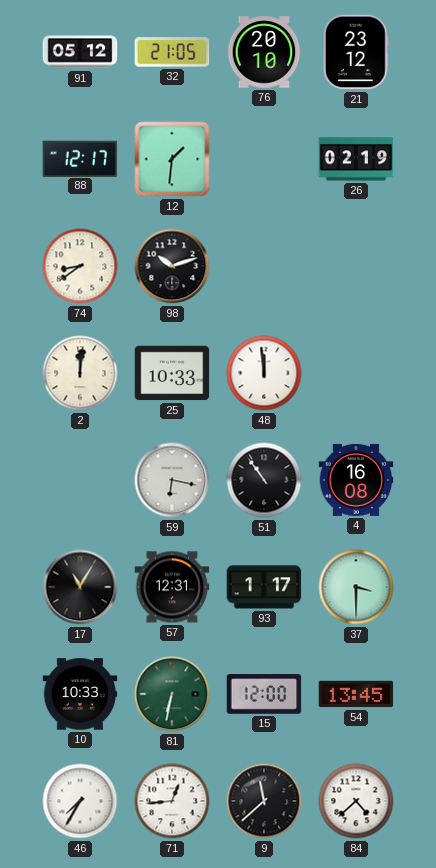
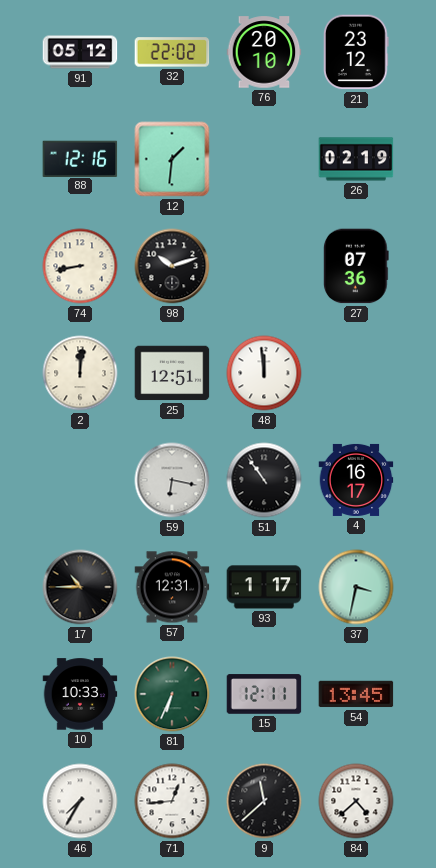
32: 21:05 -> 22:02 (172, 52)
88: 12:17 -> 12:16 (80, 158)
74: 8:39 -> 8:43 (80, 266)
27: none -> 07:36 (356, 266)
25: 10:33 -> 12:51 (172, 373)
4: 16:08 -> 16:17 (356, 480)
17: 11:05 -> 10:45 (80, 587)
37: 3:30 -> 3:32 (356, 587)
81: 6:32 -> 6:34 (172, 694)
15: 12:00 -> 12:11 (264, 694)
